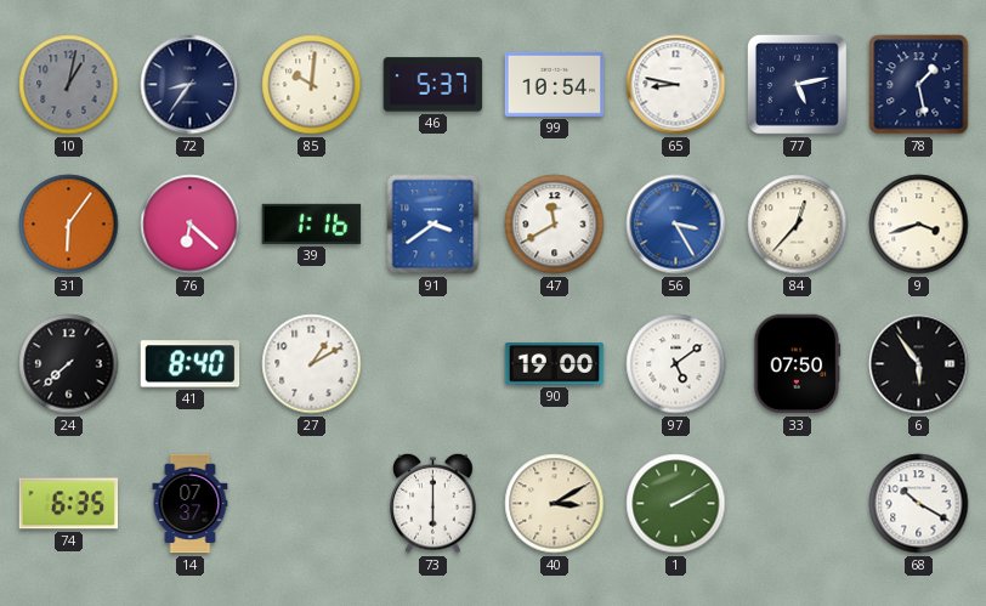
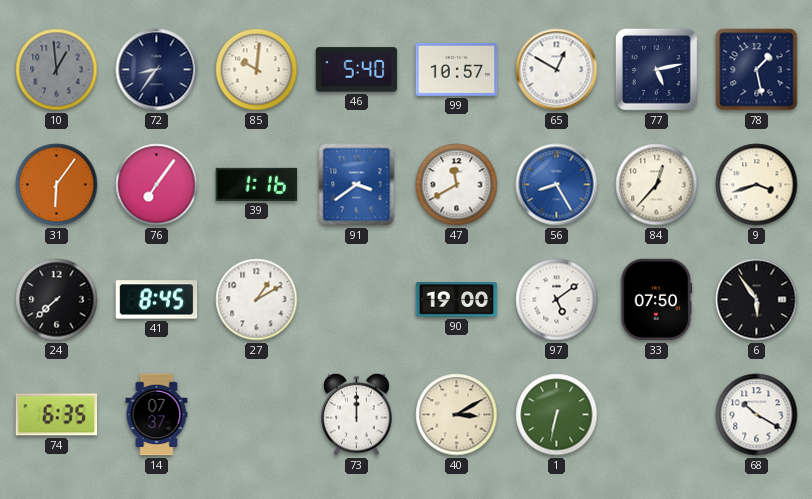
10: 1:02 -> 12:59 (57, 70)
46: 5:37 -> 5:40 (357, 70)
99: 10:54 -> 10:57 (457, 69)
65: 8:47 -> 12:50 (557, 70)
76: 6:22 -> 7:06 (157, 185)
56: 3:25 -> 8:25 (557, 185)
41: 8:40 -> 8:45 (157, 300)
73: 6:00 -> 12:00 (357, 414)
1: 2:10 -> 6:32 (557, 415)
